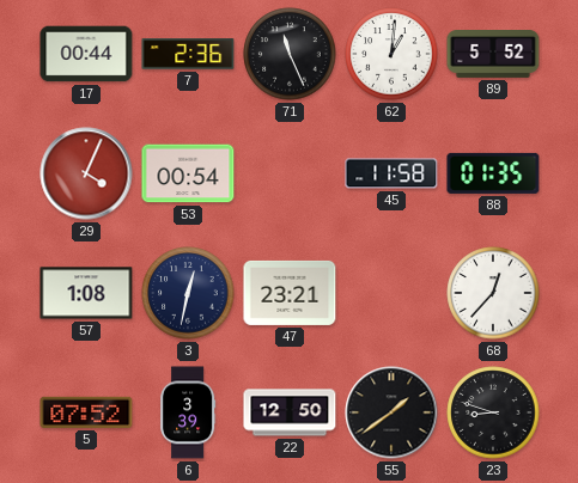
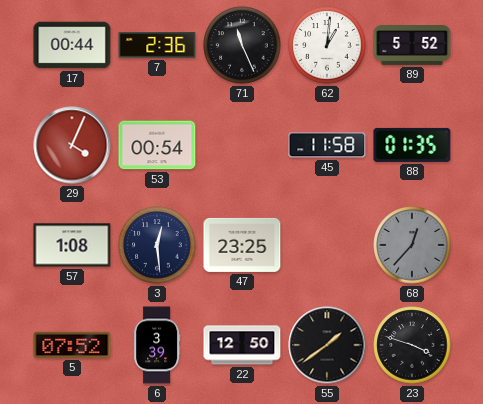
3: 12:32 -> 12:29 (157, 245)
47: 23:21 -> 23:25 (242, 245)
68 dial: white -> grey (412, 245)
23: 8:48 -> 3:48 (412, 345)
